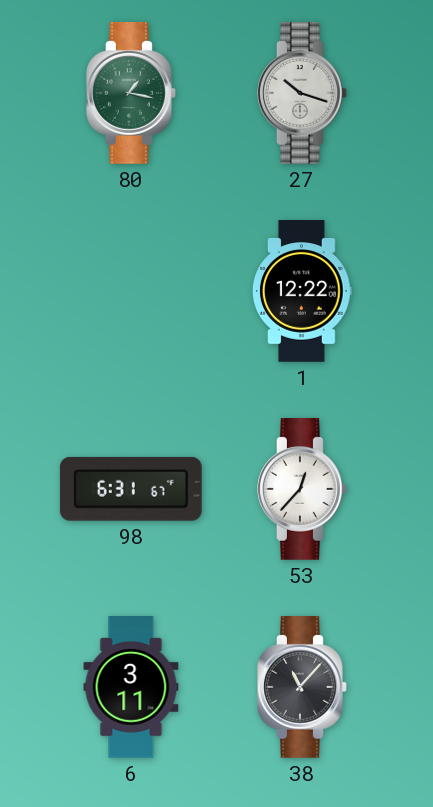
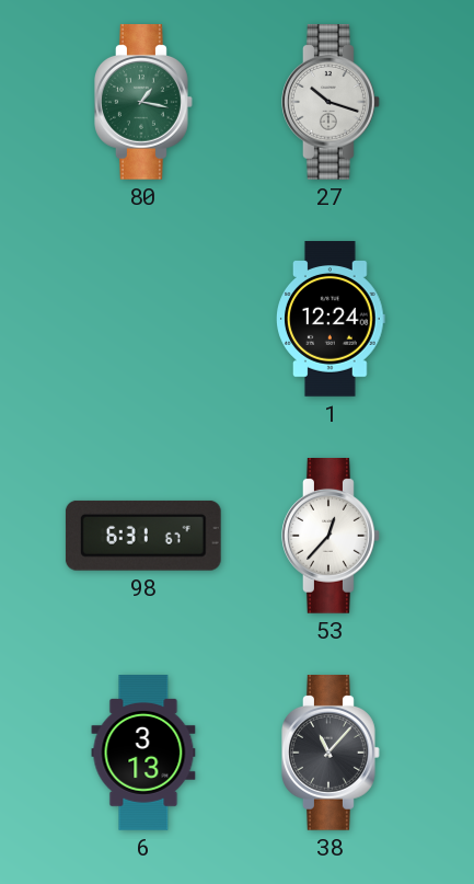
1: 12:22 -> 12:24 (332, 319)
6: 3:11 -> 3:13 (143, 753)
